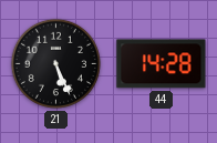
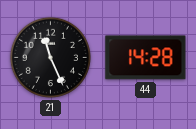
21: 5:26 -> 11:26 (50, 57)
